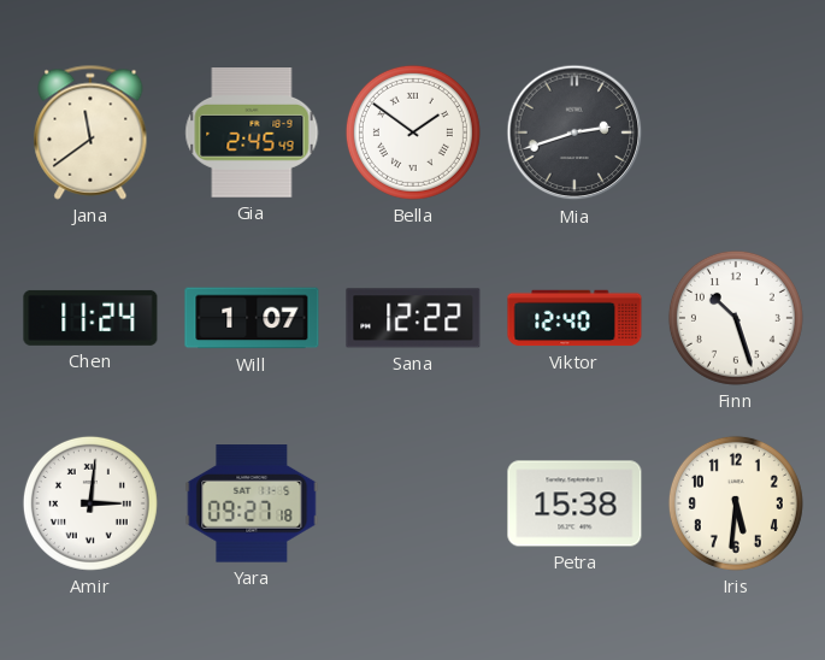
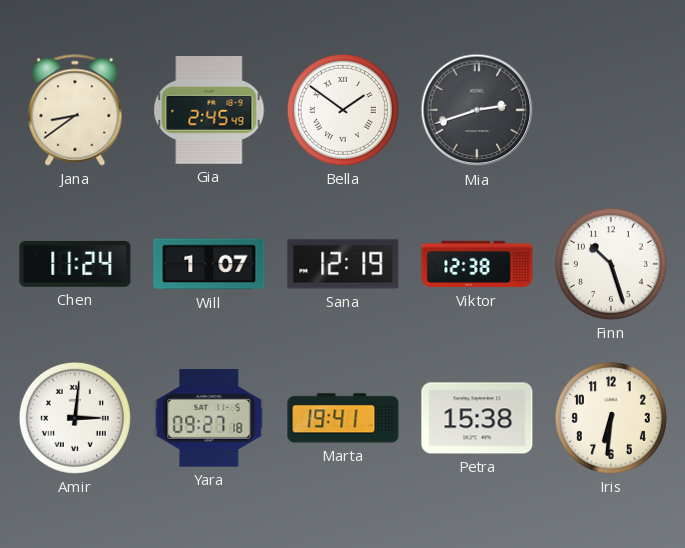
Jana: 11:39 -> 8:39 (75, 110)
Sana: 12:22 -> 12:19 (343, 264)
Viktor: 12:40 -> 12:38 (477, 264)
Marta: none -> 19:41 (343, 418)
Iris: 5:31 -> 6:31 (611, 418)
